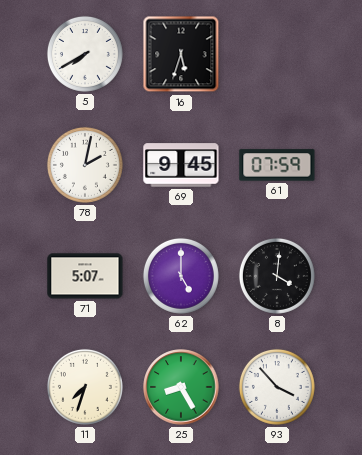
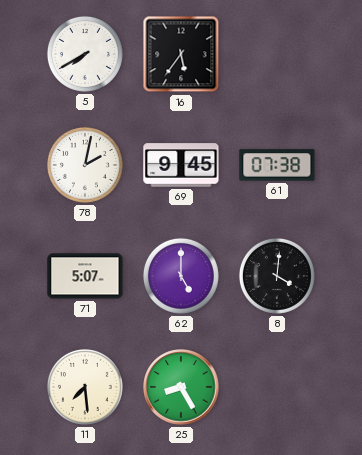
16: 5:33 -> 5:36 (181, 54)
61: 07:59 -> 07:38 (277, 165)
11: 7:33 -> 7:29 (85, 387)
93: 3:53 -> none (277, 387)
